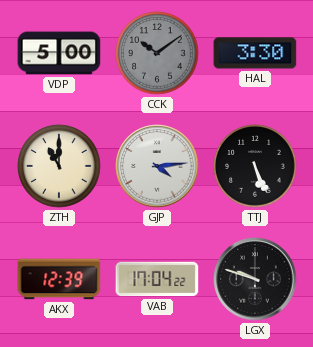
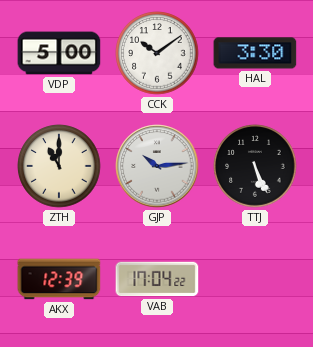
CCK dial: grey -> white (157, 53)
GJP: 4:14 -> 10:14 (157, 166)
LGX: 9:48 -> none (255, 279)
